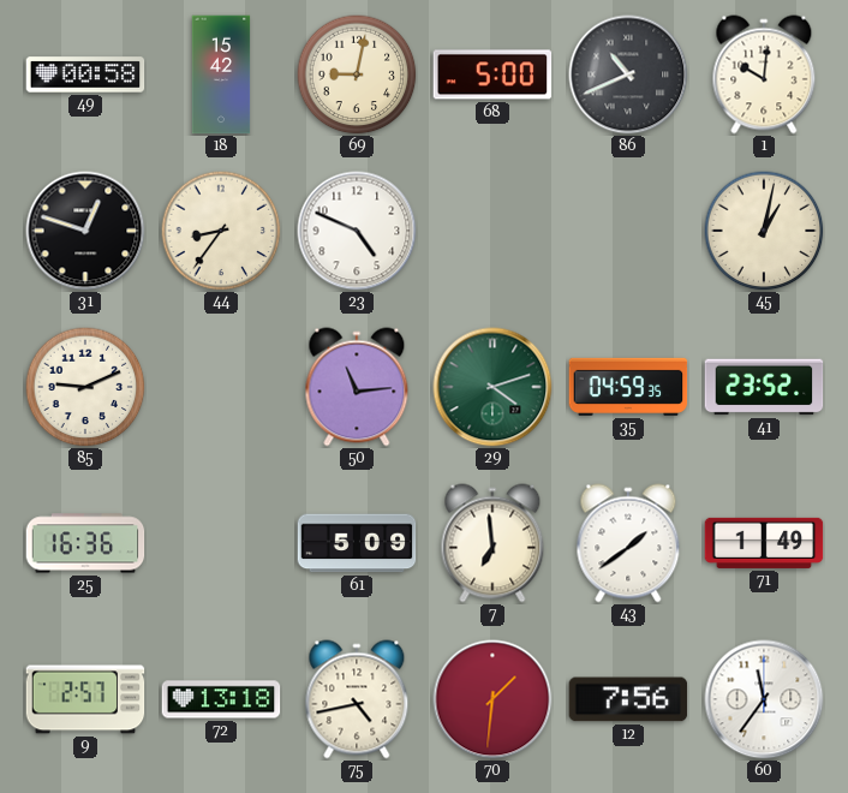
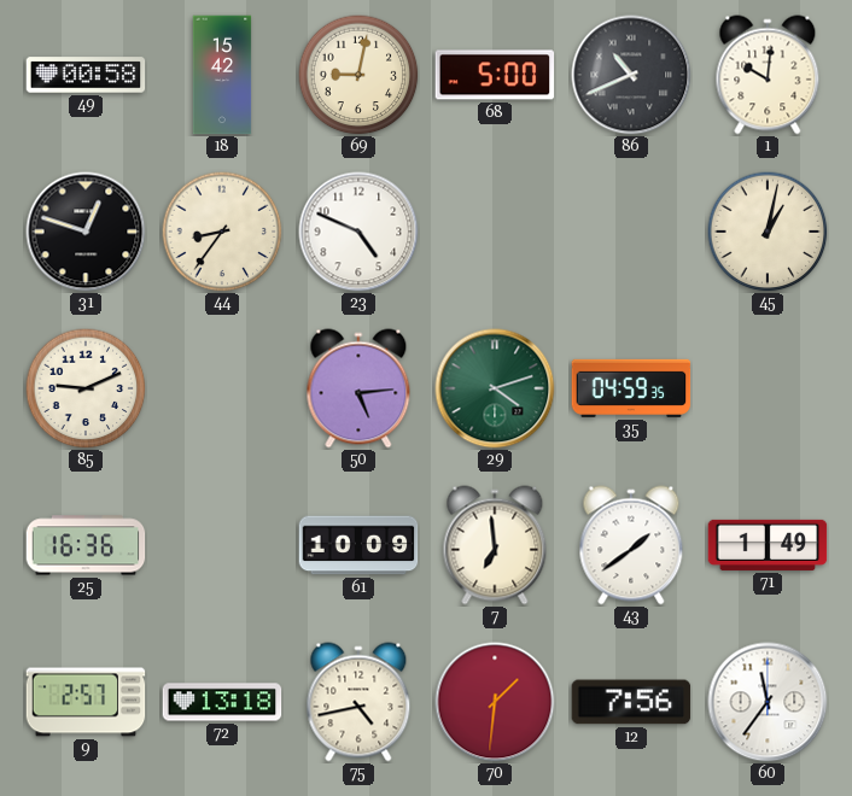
50: 11:14 -> 5:14 (358, 388)
41: 23:52 -> none (764, 387)
61: 5:09 -> 10:09 (358, 545)
